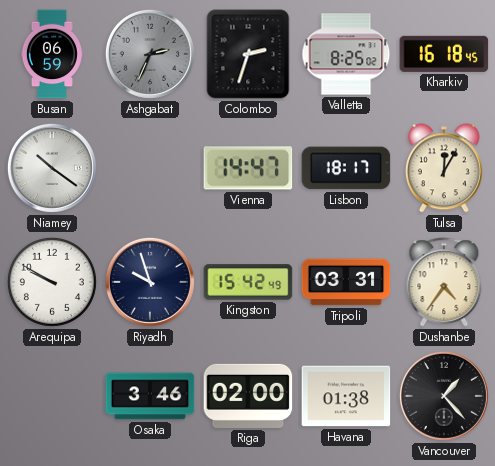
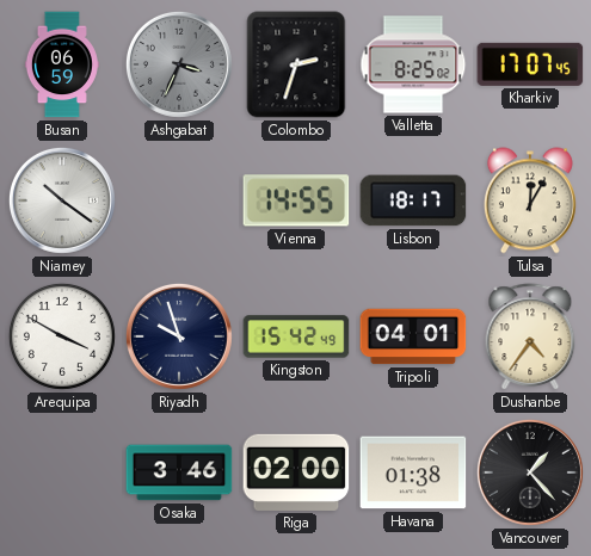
Ashgabat: 2:34 -> 3:34 (179, 64)
Kharkiv: 16:18 -> 17:07 (530, 64)
Vienna: 14:47 -> 14:55 (296, 200)
Arequipa: 9:50 -> 3:50 (62, 336)
Tripoli: 03:31 -> 04:01 (413, 336)
